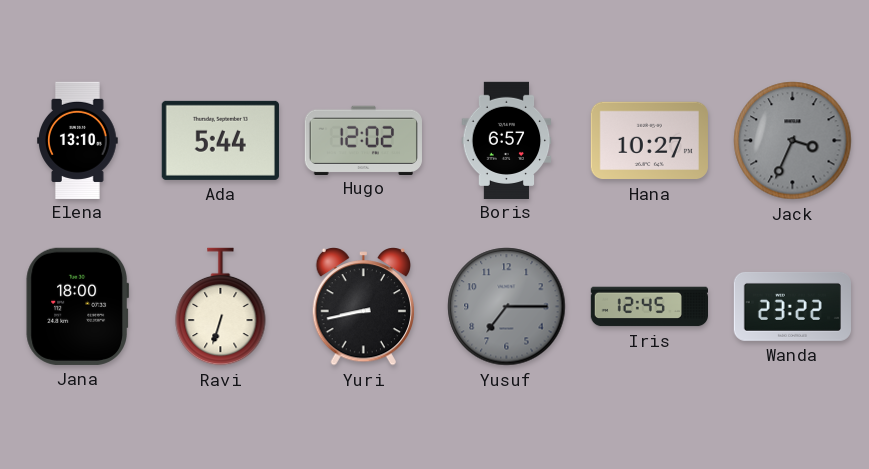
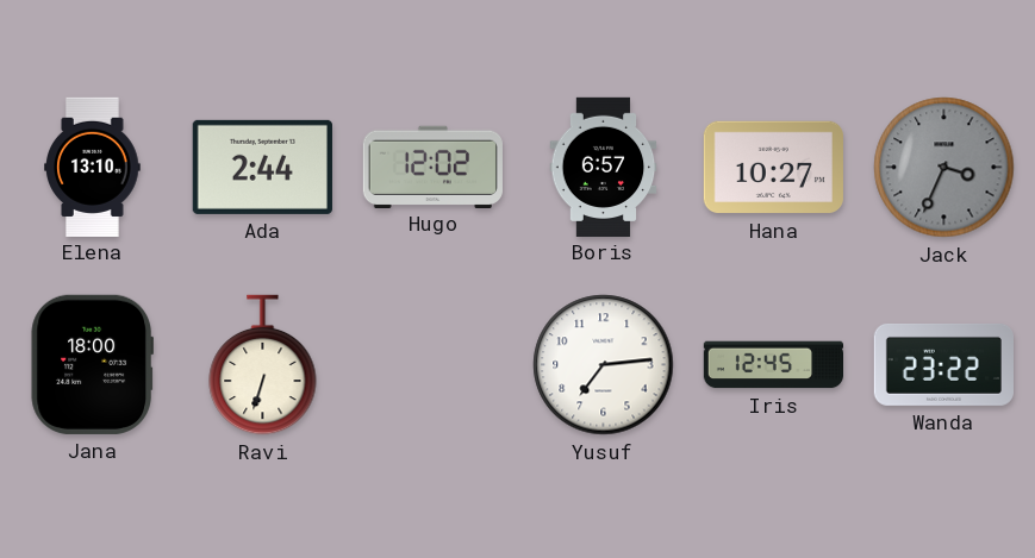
Ada: 5:44 -> 2:44 (262, 167)
Yuri: 8:43 -> none (363, 307)
Yusuf: 7:15 -> 7:14 (604, 365)
Yusuf dial: grey -> white (604, 365)
